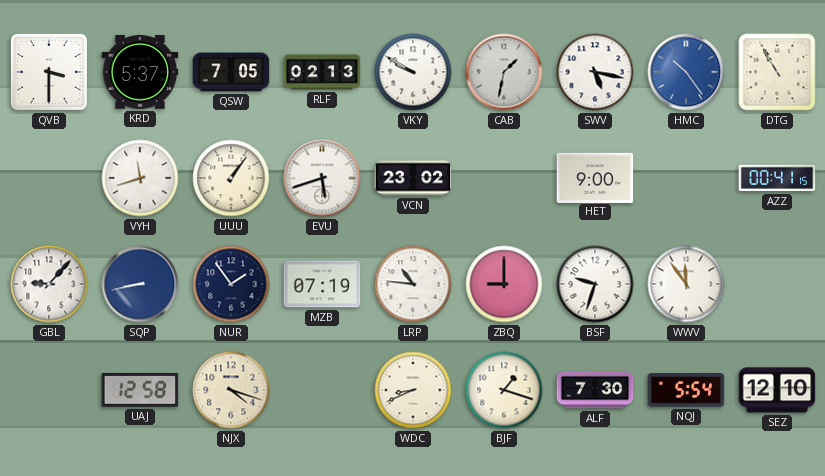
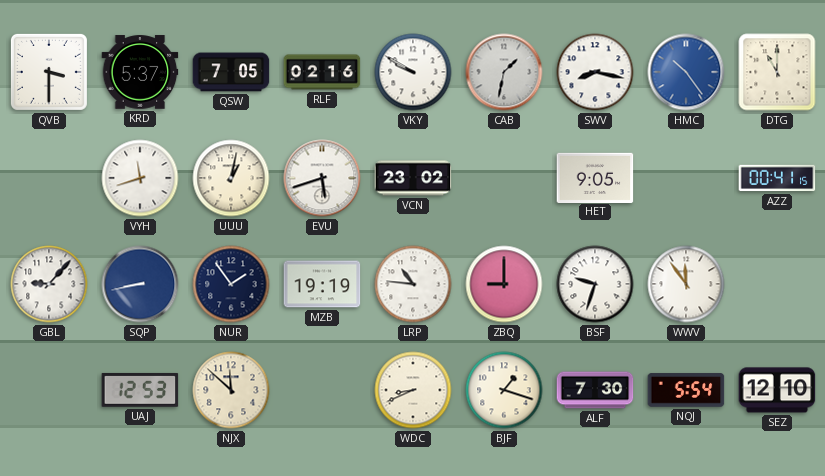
RLF: 02:13 -> 02:16 (322, 72)
SWV: 5:17 -> 8:17 (595, 72)
DTG: 10:55 -> 11:00 (777, 72)
UUU: 1:06 -> 1:02 (231, 178)
HET: 9:00 -> 9:05 (595, 177)
MZB: 07:19 -> 19:19 (322, 284)
UAJ: 12:58 -> 12:53 (140, 390)
NJX: 4:18 -> 11:52 (231, 390)
